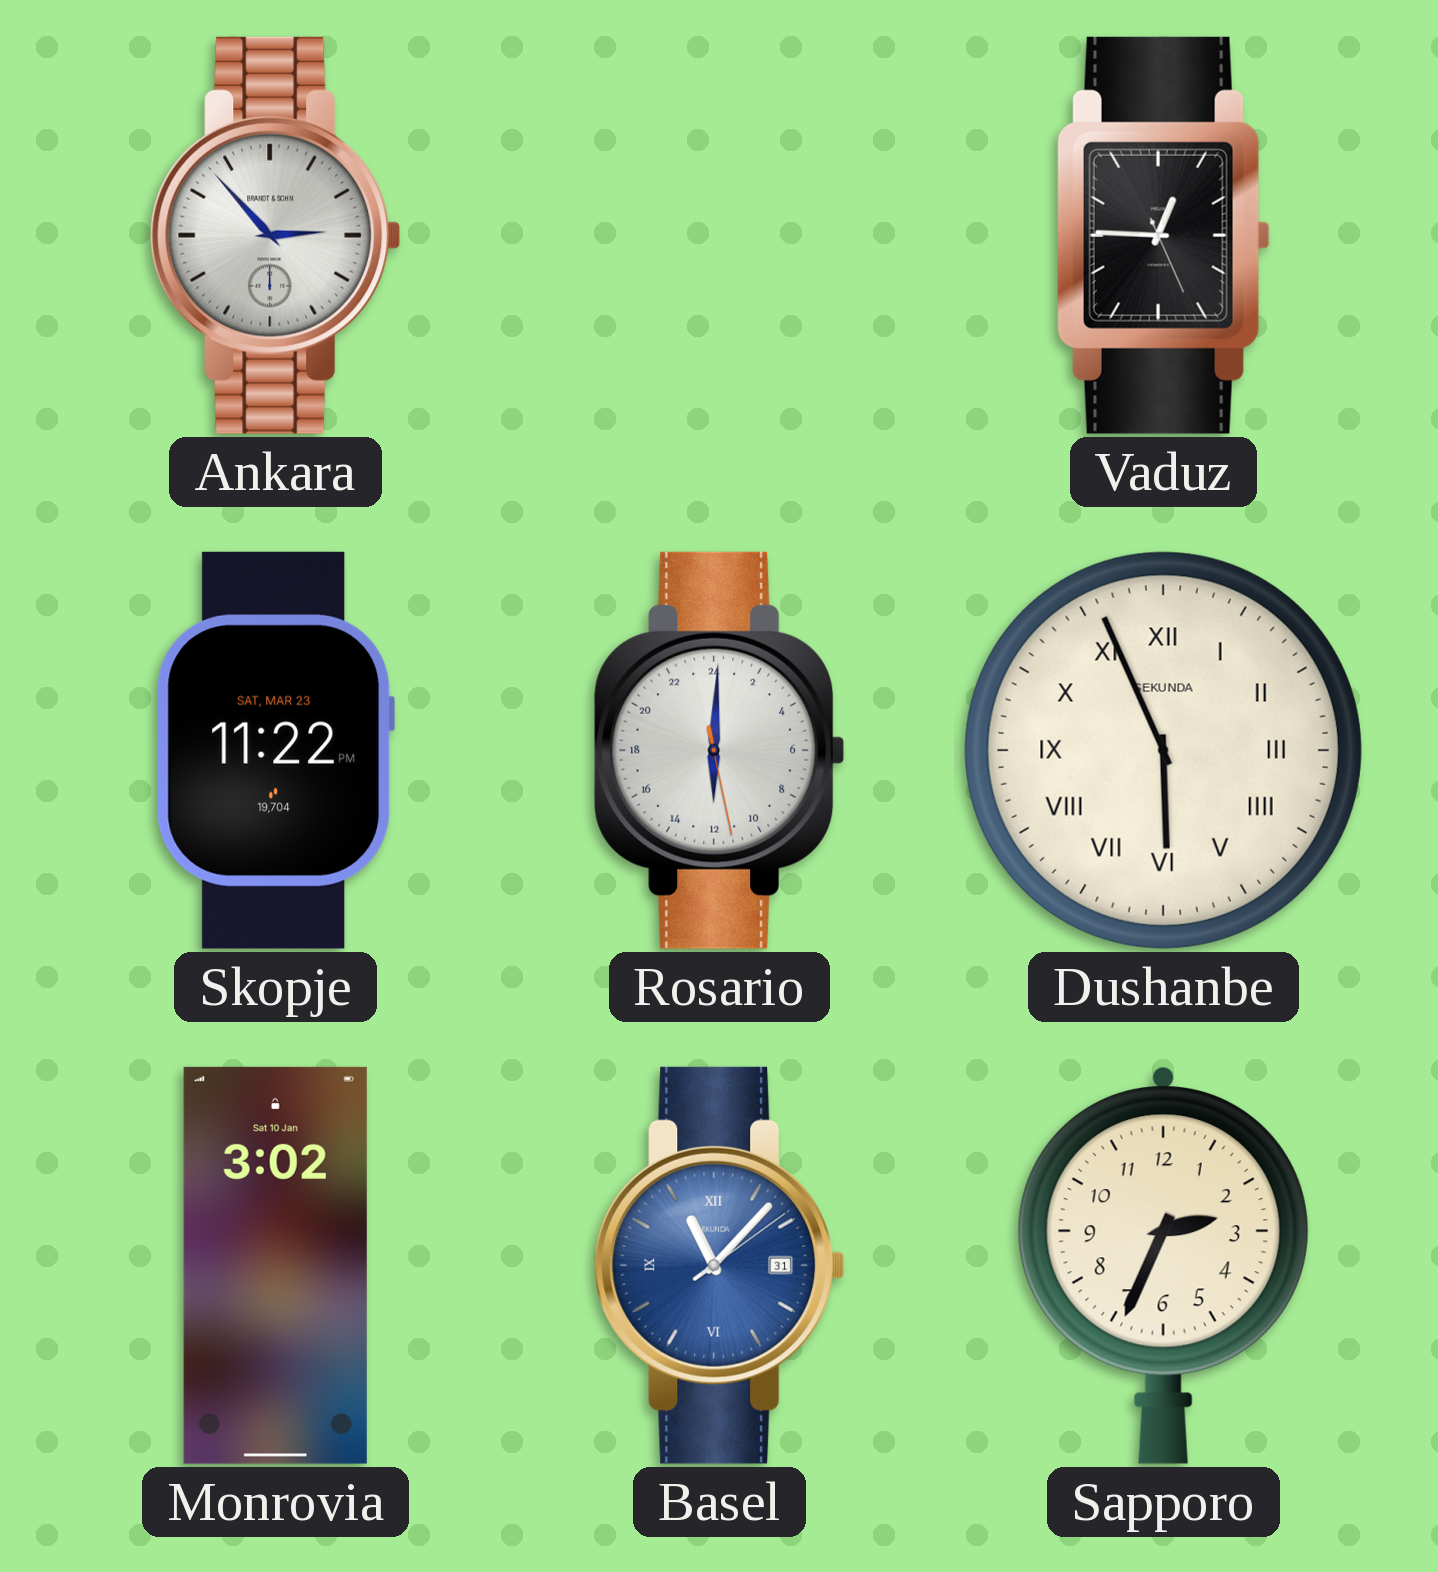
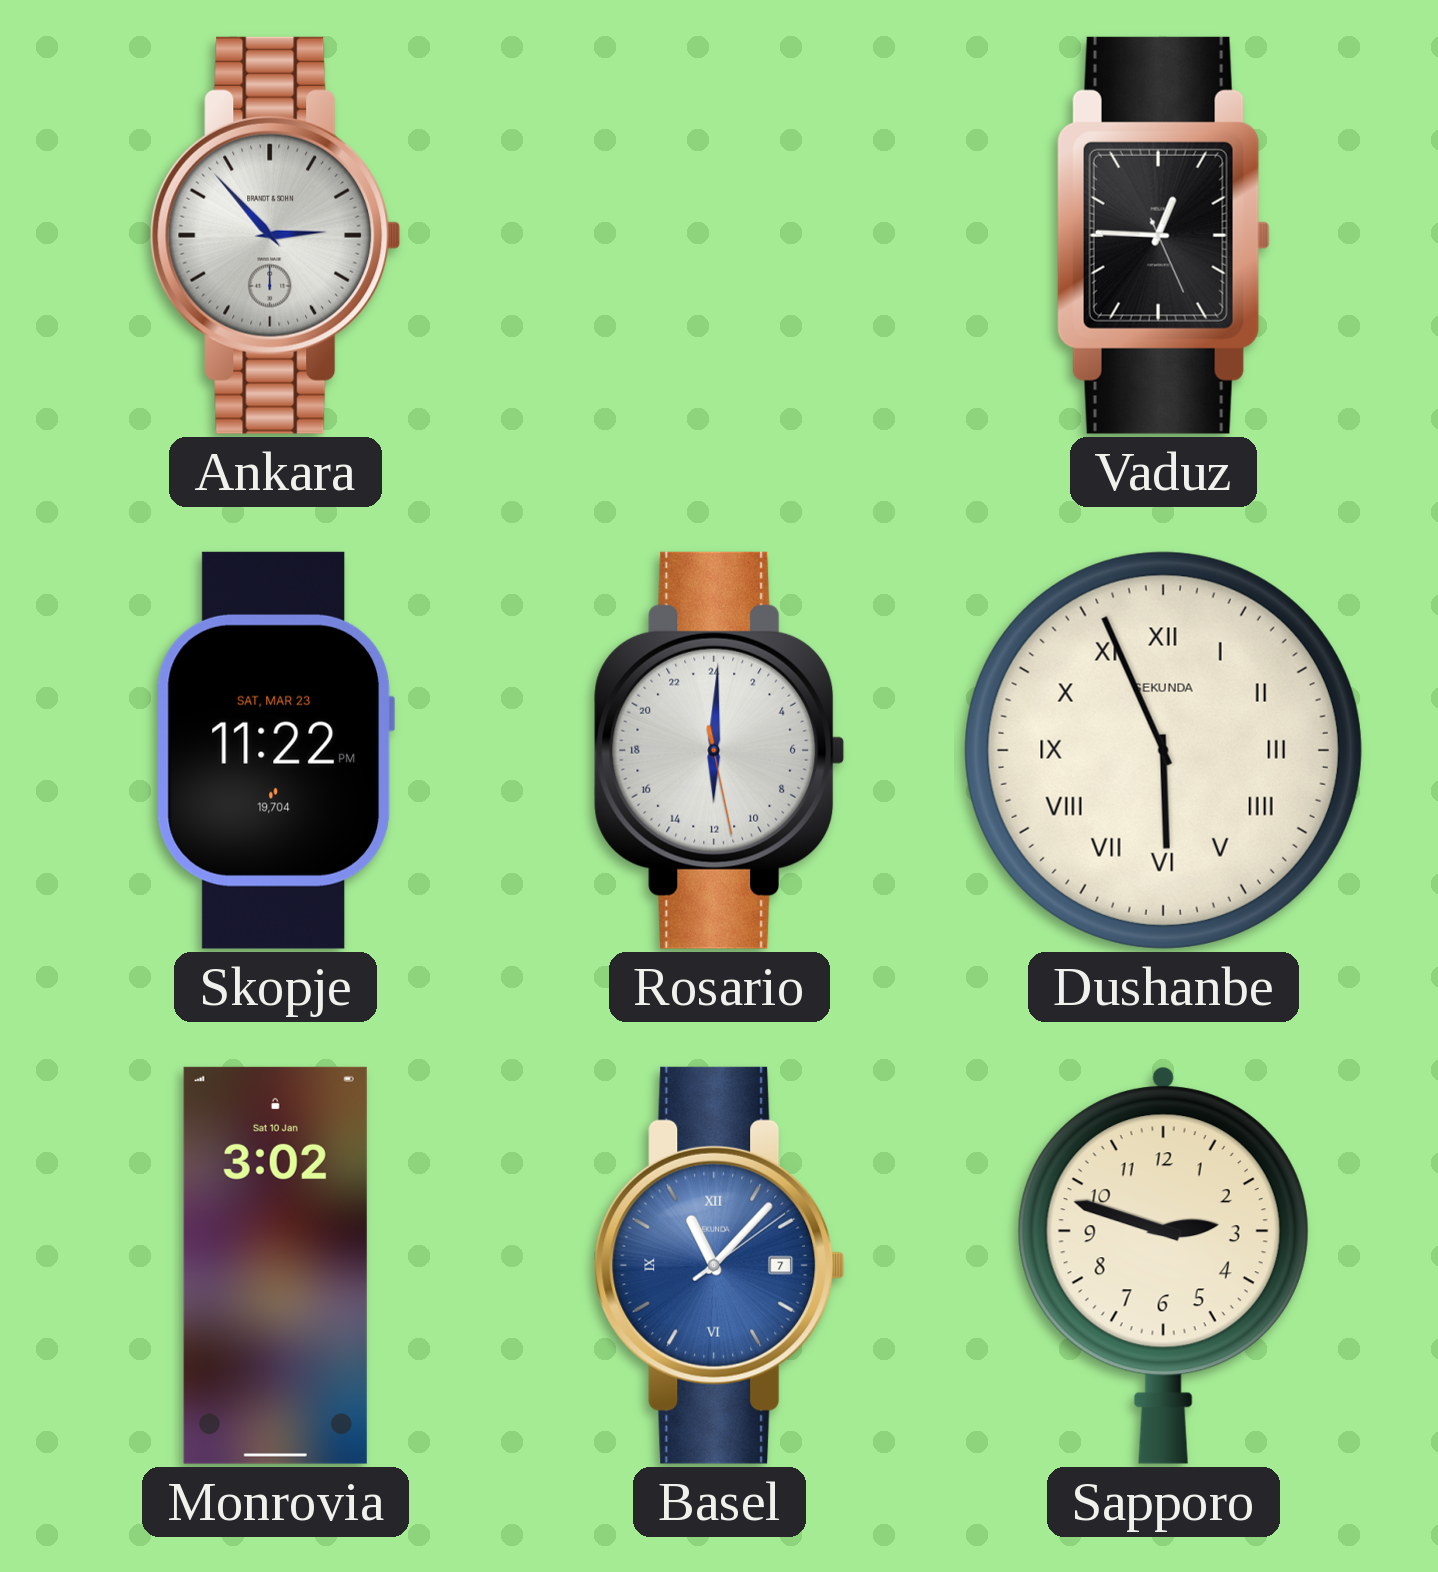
Basel date: 31 -> 7 (720, 1265)
Sapporo: 2:34 -> 2:48 (1163, 1265)
